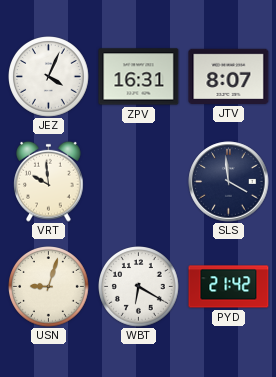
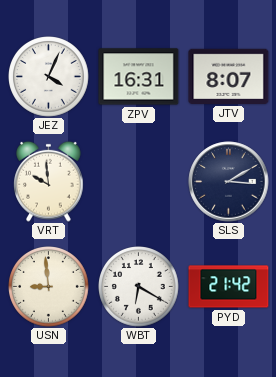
SLS: 3:59 -> 3:10 (229, 182)
USN: 9:03 -> 8:59 (49, 287)
